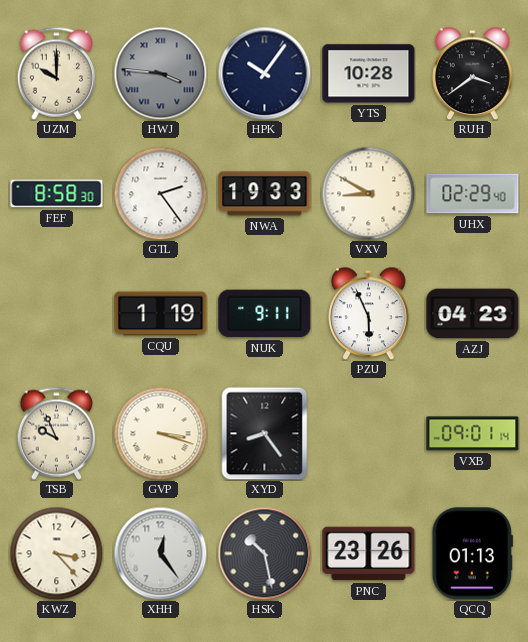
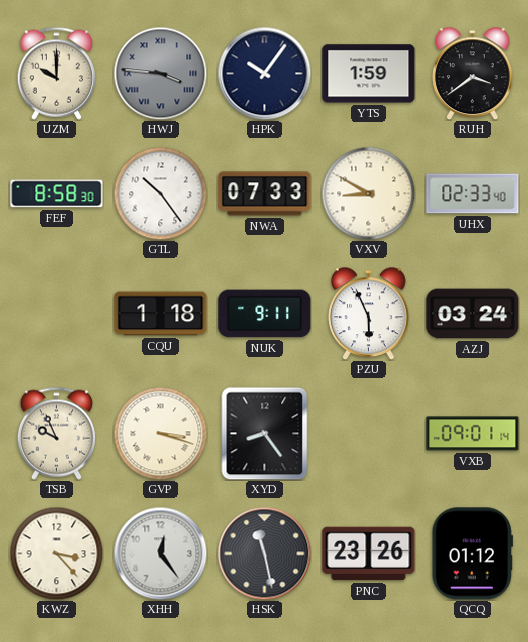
YTS: 10:28 -> 1:59 (369, 74)
GTL: 2:24 -> 10:24 (160, 193)
NWA: 19:33 -> 07:33 (265, 194)
UHX: 02:29 -> 02:33 (473, 194)
CQU: 1:19 -> 1:18 (161, 314)
AZJ: 04:23 -> 03:24 (473, 314)
HSK: 10:28 -> 11:28 (264, 553)
QCQ: 01:13 -> 01:12 (472, 554)
